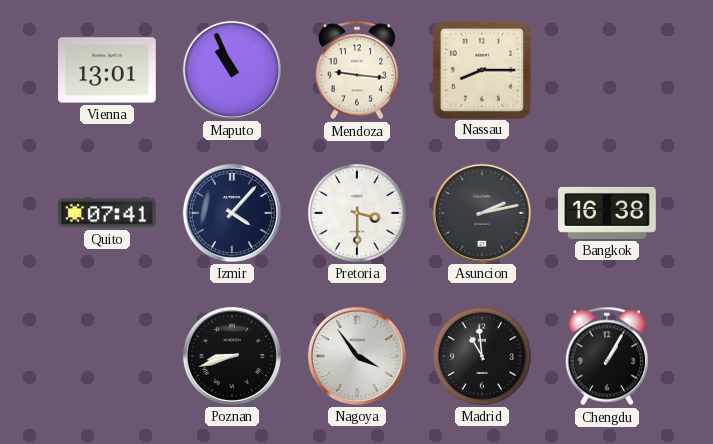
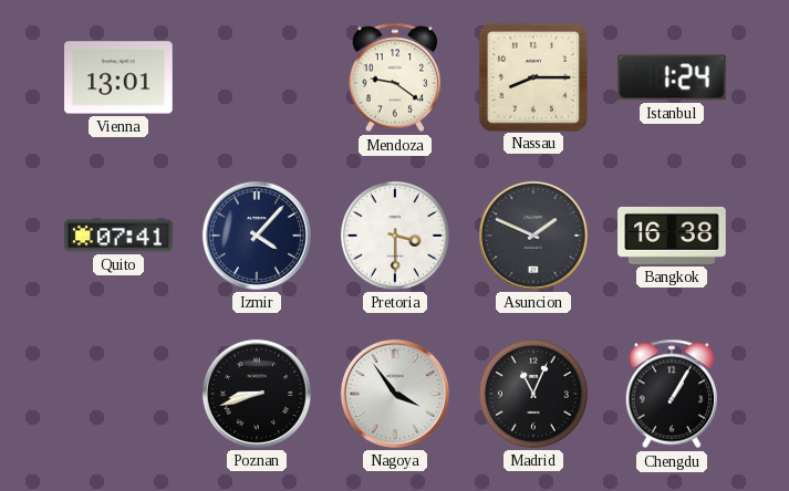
Maputo: 10:56 -> none (232, 70)
Mendoza: 9:16 -> 9:21 (395, 77)
Istanbul: none -> 1:24 (673, 77)
Asuncion: 2:13 -> 1:49 (533, 236)
Madrid: 10:59 -> 11:04 (534, 395)
